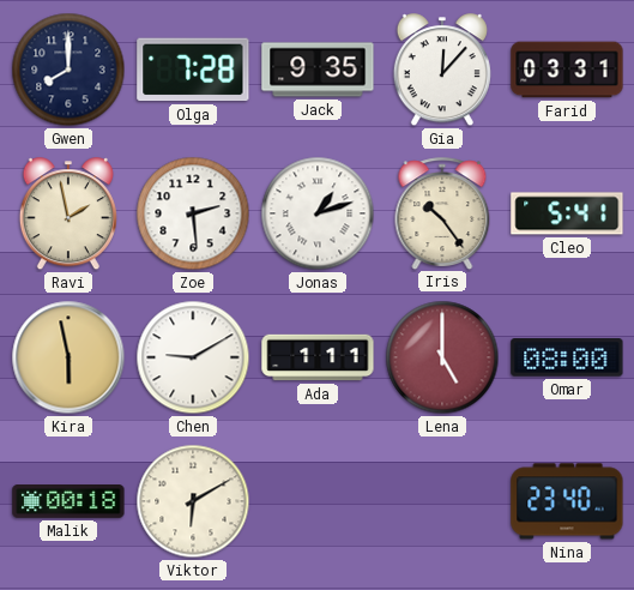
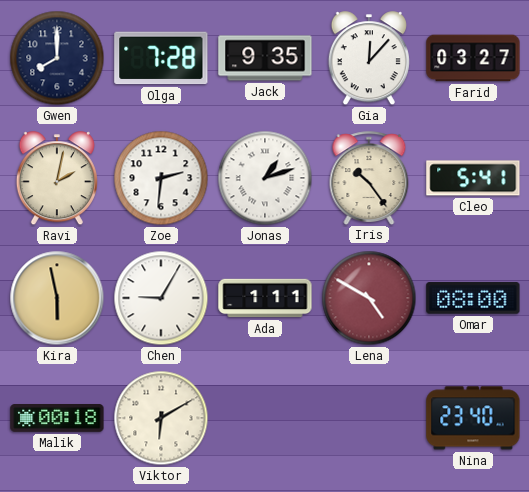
Farid: 03:31 -> 03:27 (473, 58)
Ravi: 1:58 -> 2:02 (57, 179)
Zoe: 2:29 -> 2:31 (161, 178)
Chen: 9:10 -> 9:05 (161, 298)
Lena: 5:00 -> 4:50 (369, 298)
